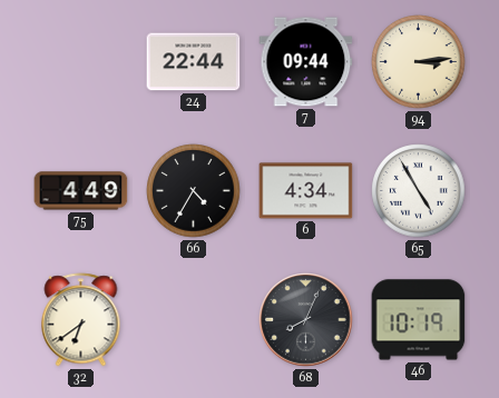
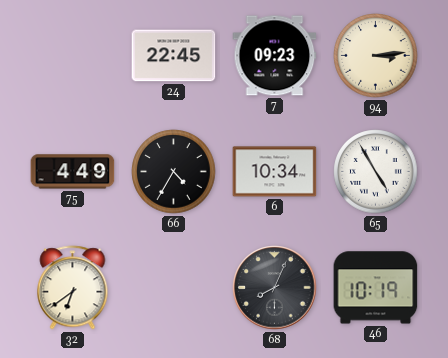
24: 22:44 -> 22:45 (174, 56)
7: 09:44 -> 09:23 (275, 56)
6: 4:34 -> 10:34 (275, 172)
